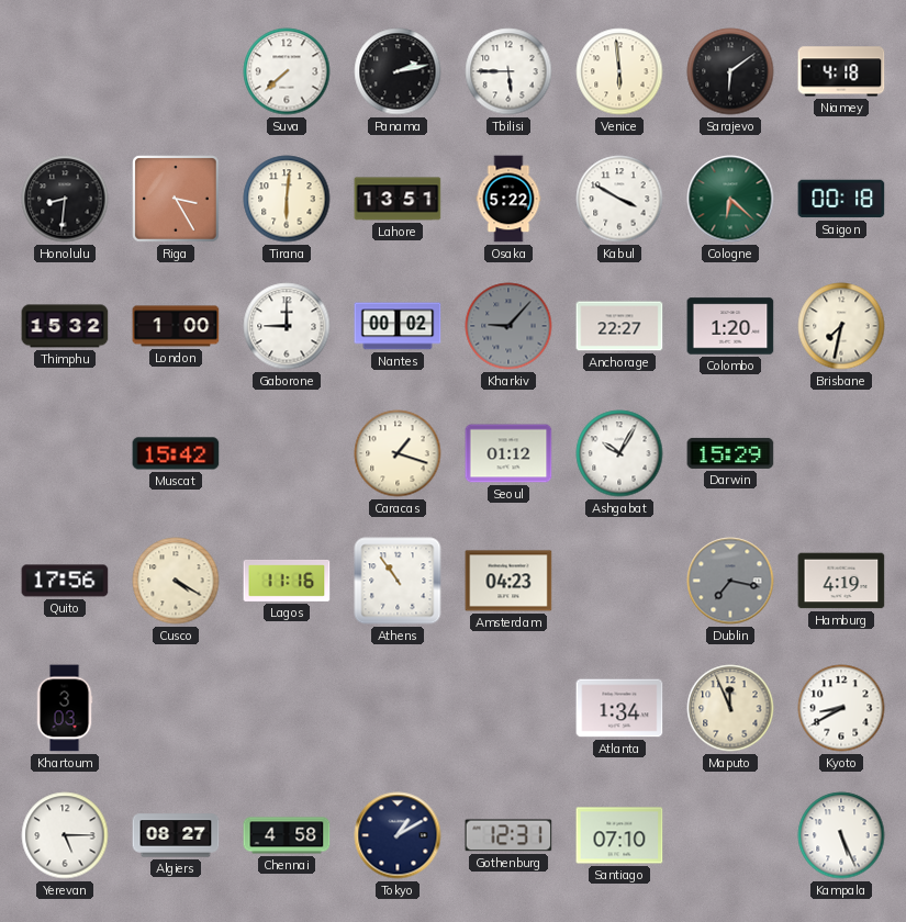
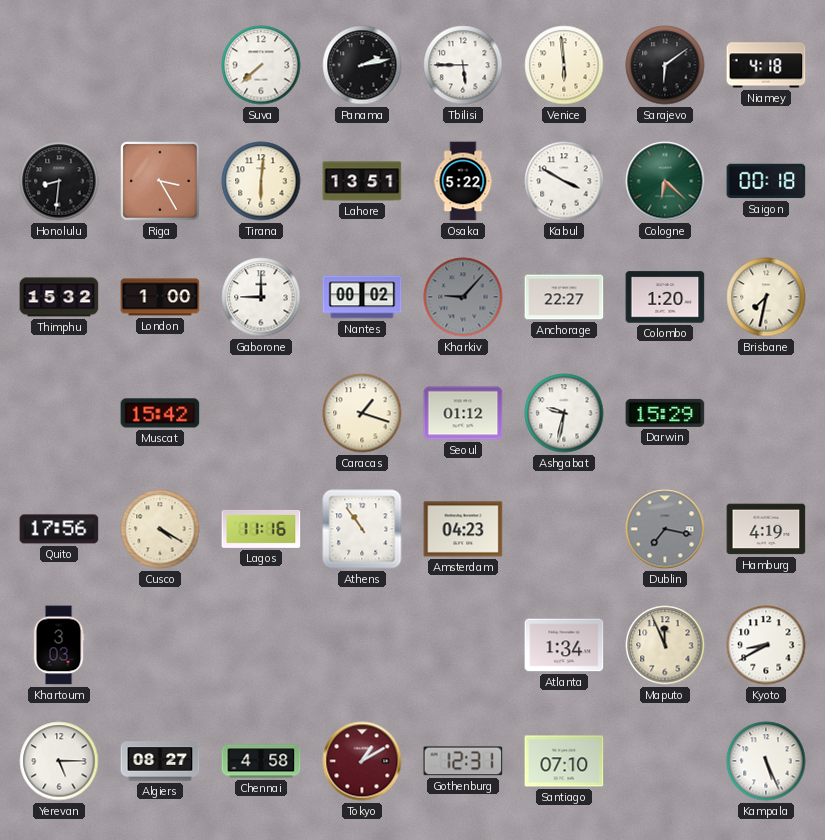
Ashgabat: 10:05 -> 9:32 (564, 413)
Tokyo dial: navy -> burgundy (362, 761)
